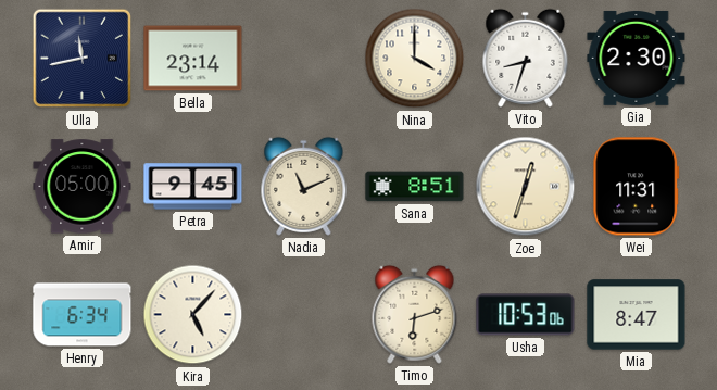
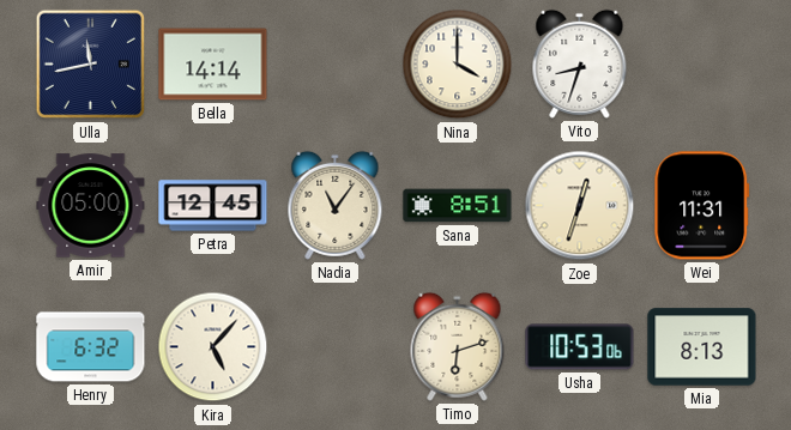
Bella: 23:14 -> 14:14 (213, 65)
Gia: 2:30 -> none (637, 58)
Petra: 9:45 -> 12:45 (213, 206)
Nadia: 11:11 -> 11:06 (336, 205)
Henry: 6:34 -> 6:32 (91, 347)
Mia: 8:47 -> 8:13 (702, 347)
